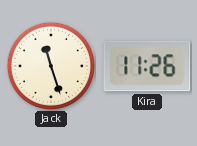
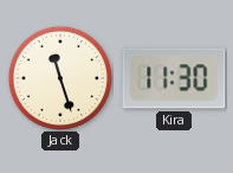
Kira: 11:26 -> 11:30 (174, 78)
